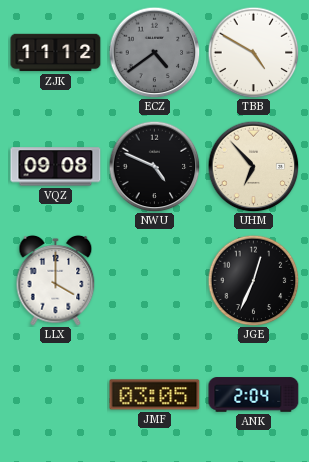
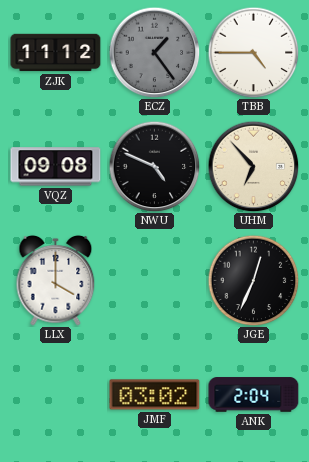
ECZ: 4:39 -> 1:24 (154, 52)
TBB: 4:50 -> 4:45 (253, 52)
JMF: 03:05 -> 03:02 (155, 395)
